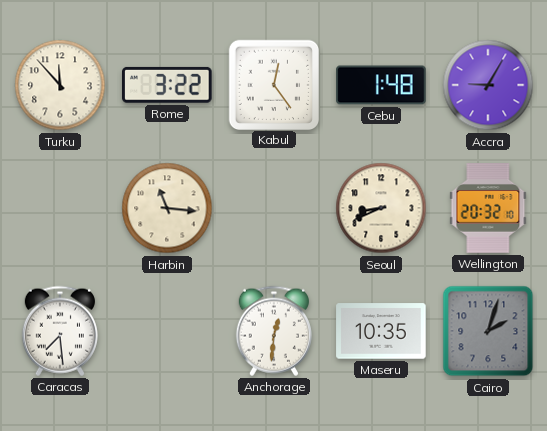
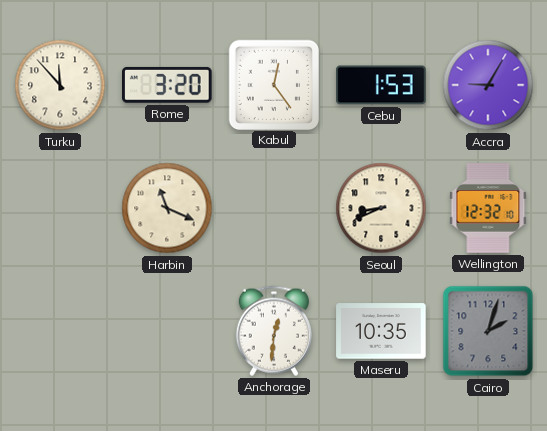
Rome: 3:22 -> 3:20 (168, 85)
Cebu: 1:48 -> 1:53 (381, 85)
Harbin: 11:16 -> 11:19 (167, 208)
Wellington: 20:32 -> 12:32 (488, 208)
Caracas: 7:29 -> none (60, 331)
